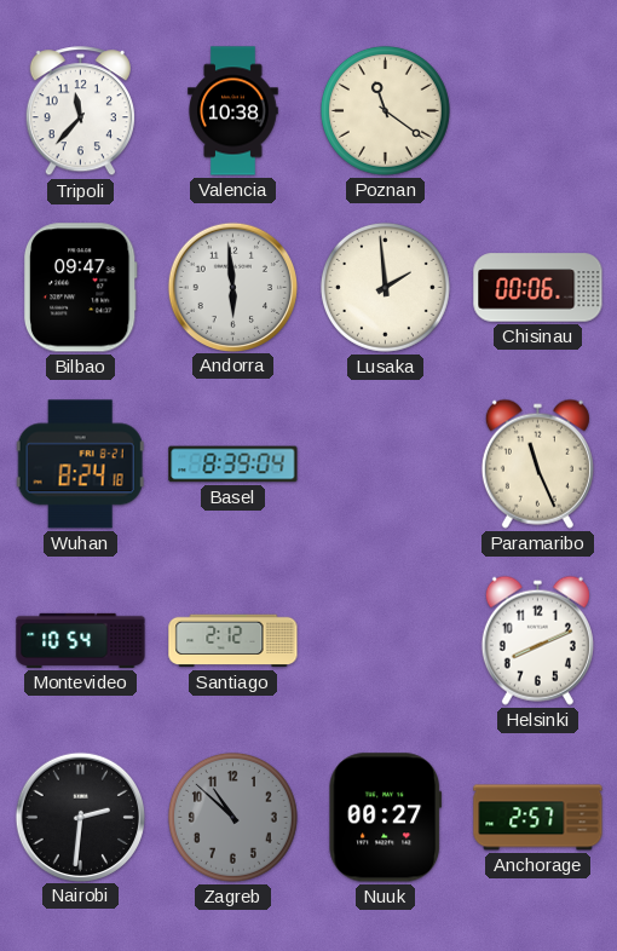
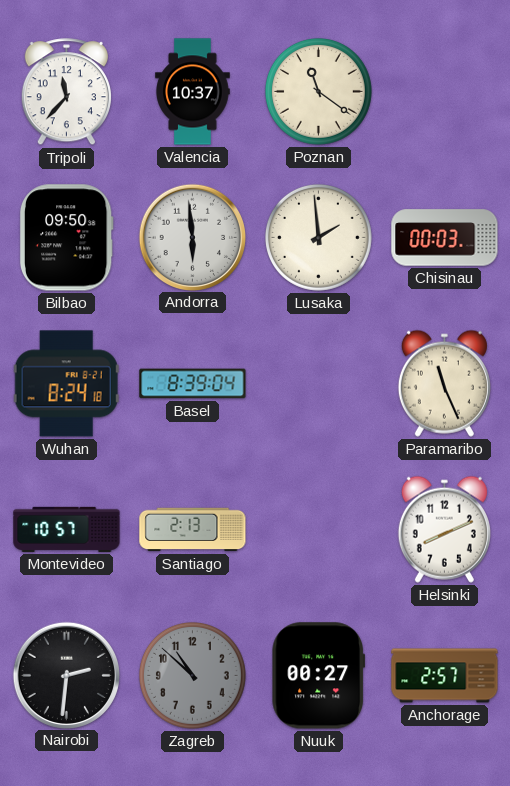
Valencia: 10:38 -> 10:37 (193, 92)
Bilbao: 09:47 -> 09:50 (66, 238)
Chisinau: 00:06 -> 00:03 (445, 238)
Montevideo: 10:54 -> 10:57 (67, 529)
Santiago: 2:12 -> 2:13 (193, 530)
